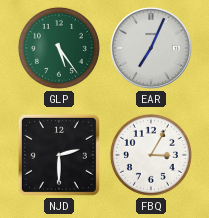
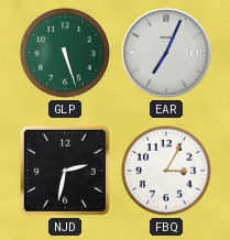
GLP: 5:24 -> 5:27 (65, 53)
NJD: 2:30 -> 2:32 (65, 171)
